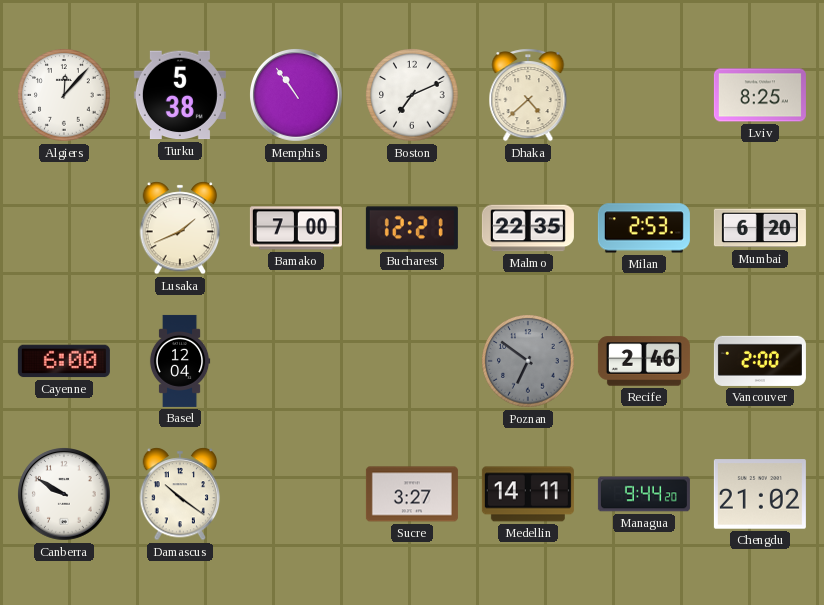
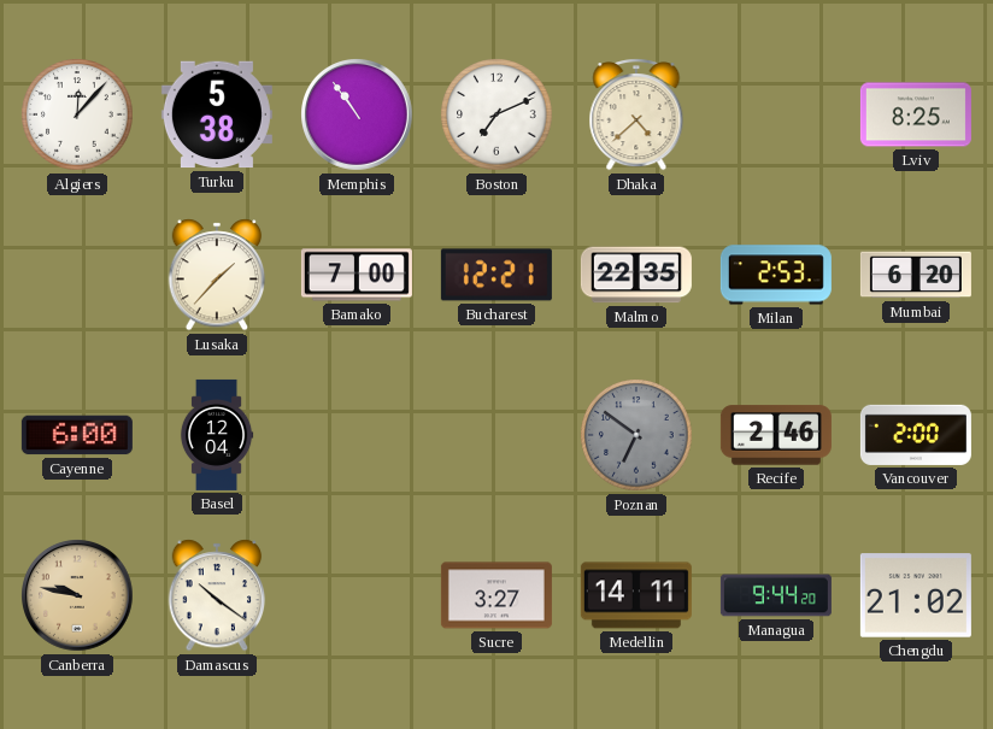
Lusaka: 1:41 -> 1:37 (217, 275)
Canberra: 9:50 -> 9:47 (78, 596)
Canberra dial: white -> champagne (78, 596)
